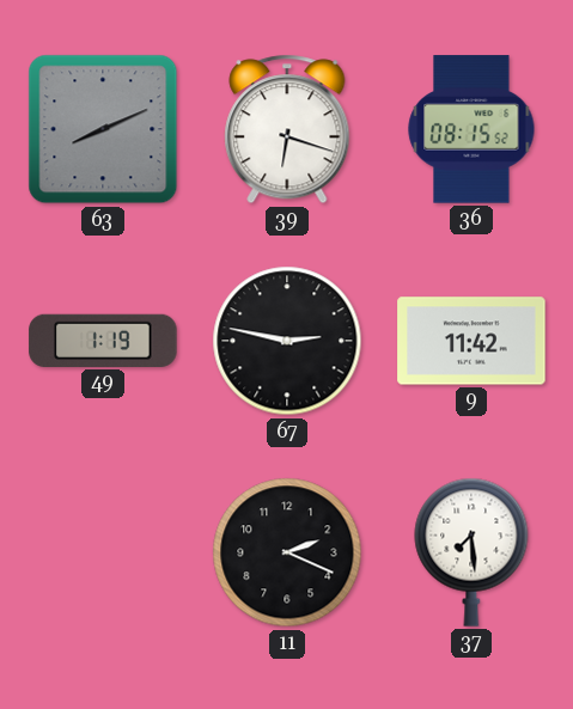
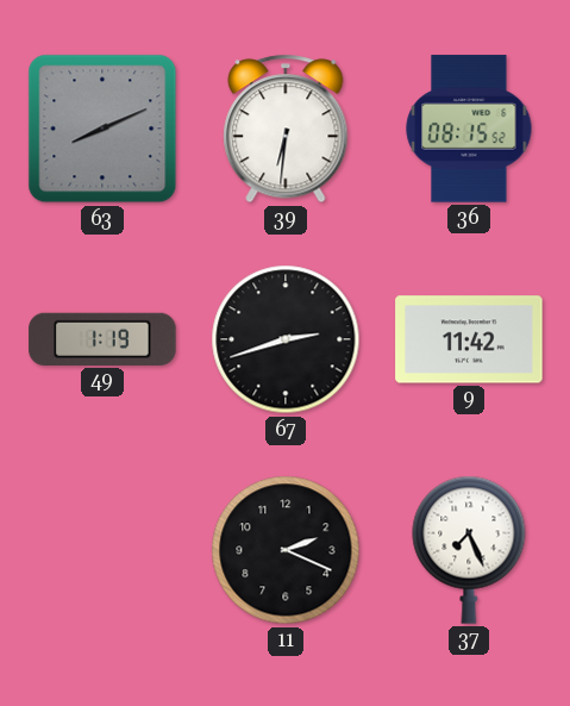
39: 6:18 -> 6:31 (286, 129)
67: 2:47 -> 2:42 (286, 339)
37: 7:29 -> 7:26 (469, 550)
